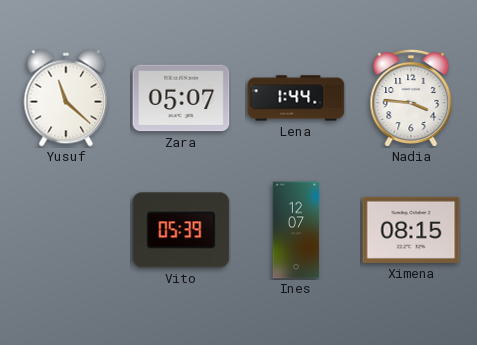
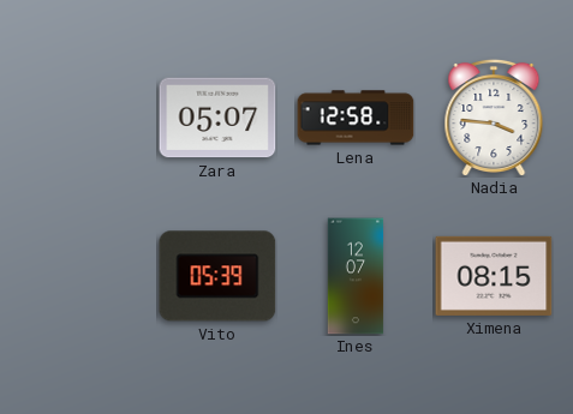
Yusuf: 11:22 -> none (66, 98)
Lena: 1:44 -> 12:58 (356, 118)
